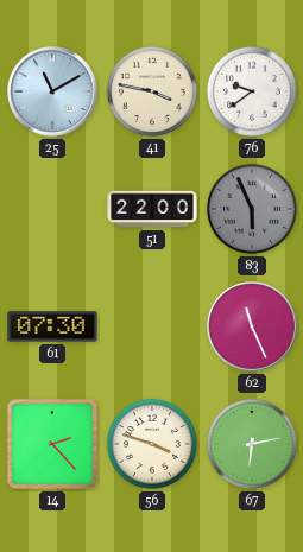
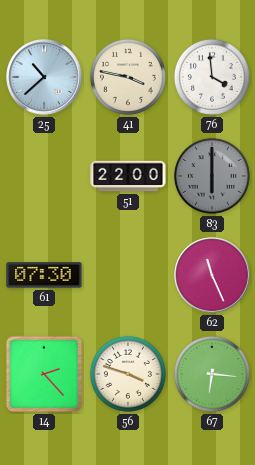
25: 11:10 -> 10:38 (44, 77)
76: 9:39 -> 3:59 (212, 77)
83: 5:56 -> 6:00 (212, 176)
67: 6:13 -> 6:16 (212, 374)
